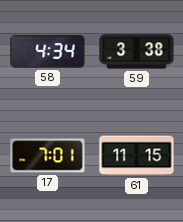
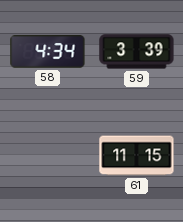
59: 3:38 -> 3:39 (137, 52)
17: 7:01 -> none (48, 156)
